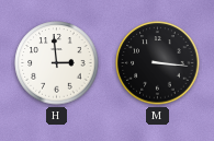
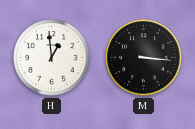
H: 2:59 -> 12:59 (52, 58)
